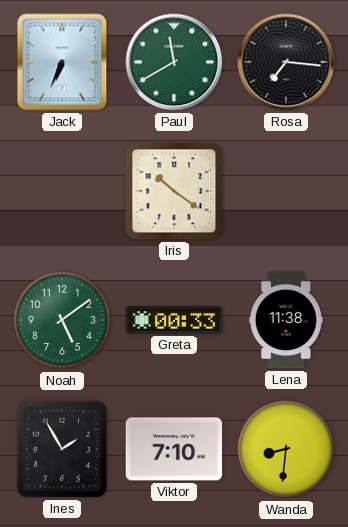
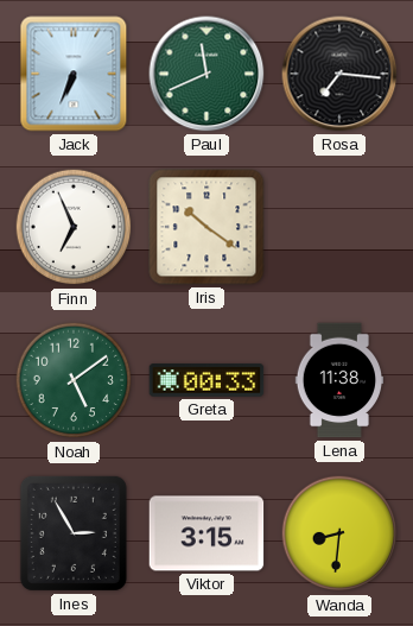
Paul: 11:40 -> 11:41 (206, 74)
Finn: none -> 6:56 (74, 227)
Ines: 1:55 -> 2:55 (74, 533)
Viktor: 7:10 -> 3:15 (206, 533)
